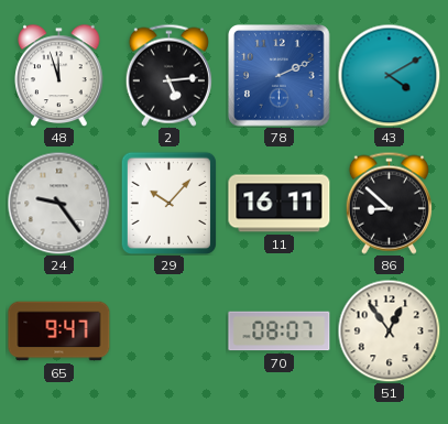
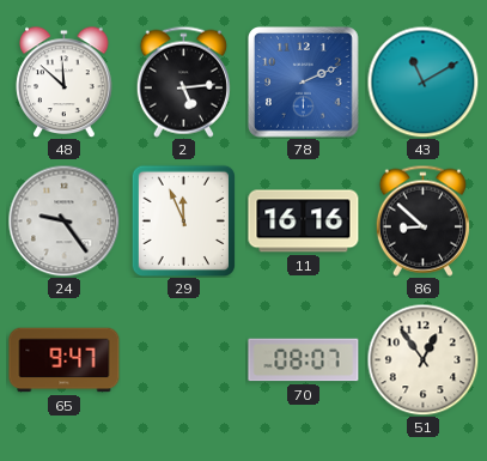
48: 11:57 -> 11:52 (65, 81)
43: 4:10 -> 11:10 (422, 81)
29: 10:07 -> 11:56 (183, 220)
11: 16:11 -> 16:16 (304, 222)
